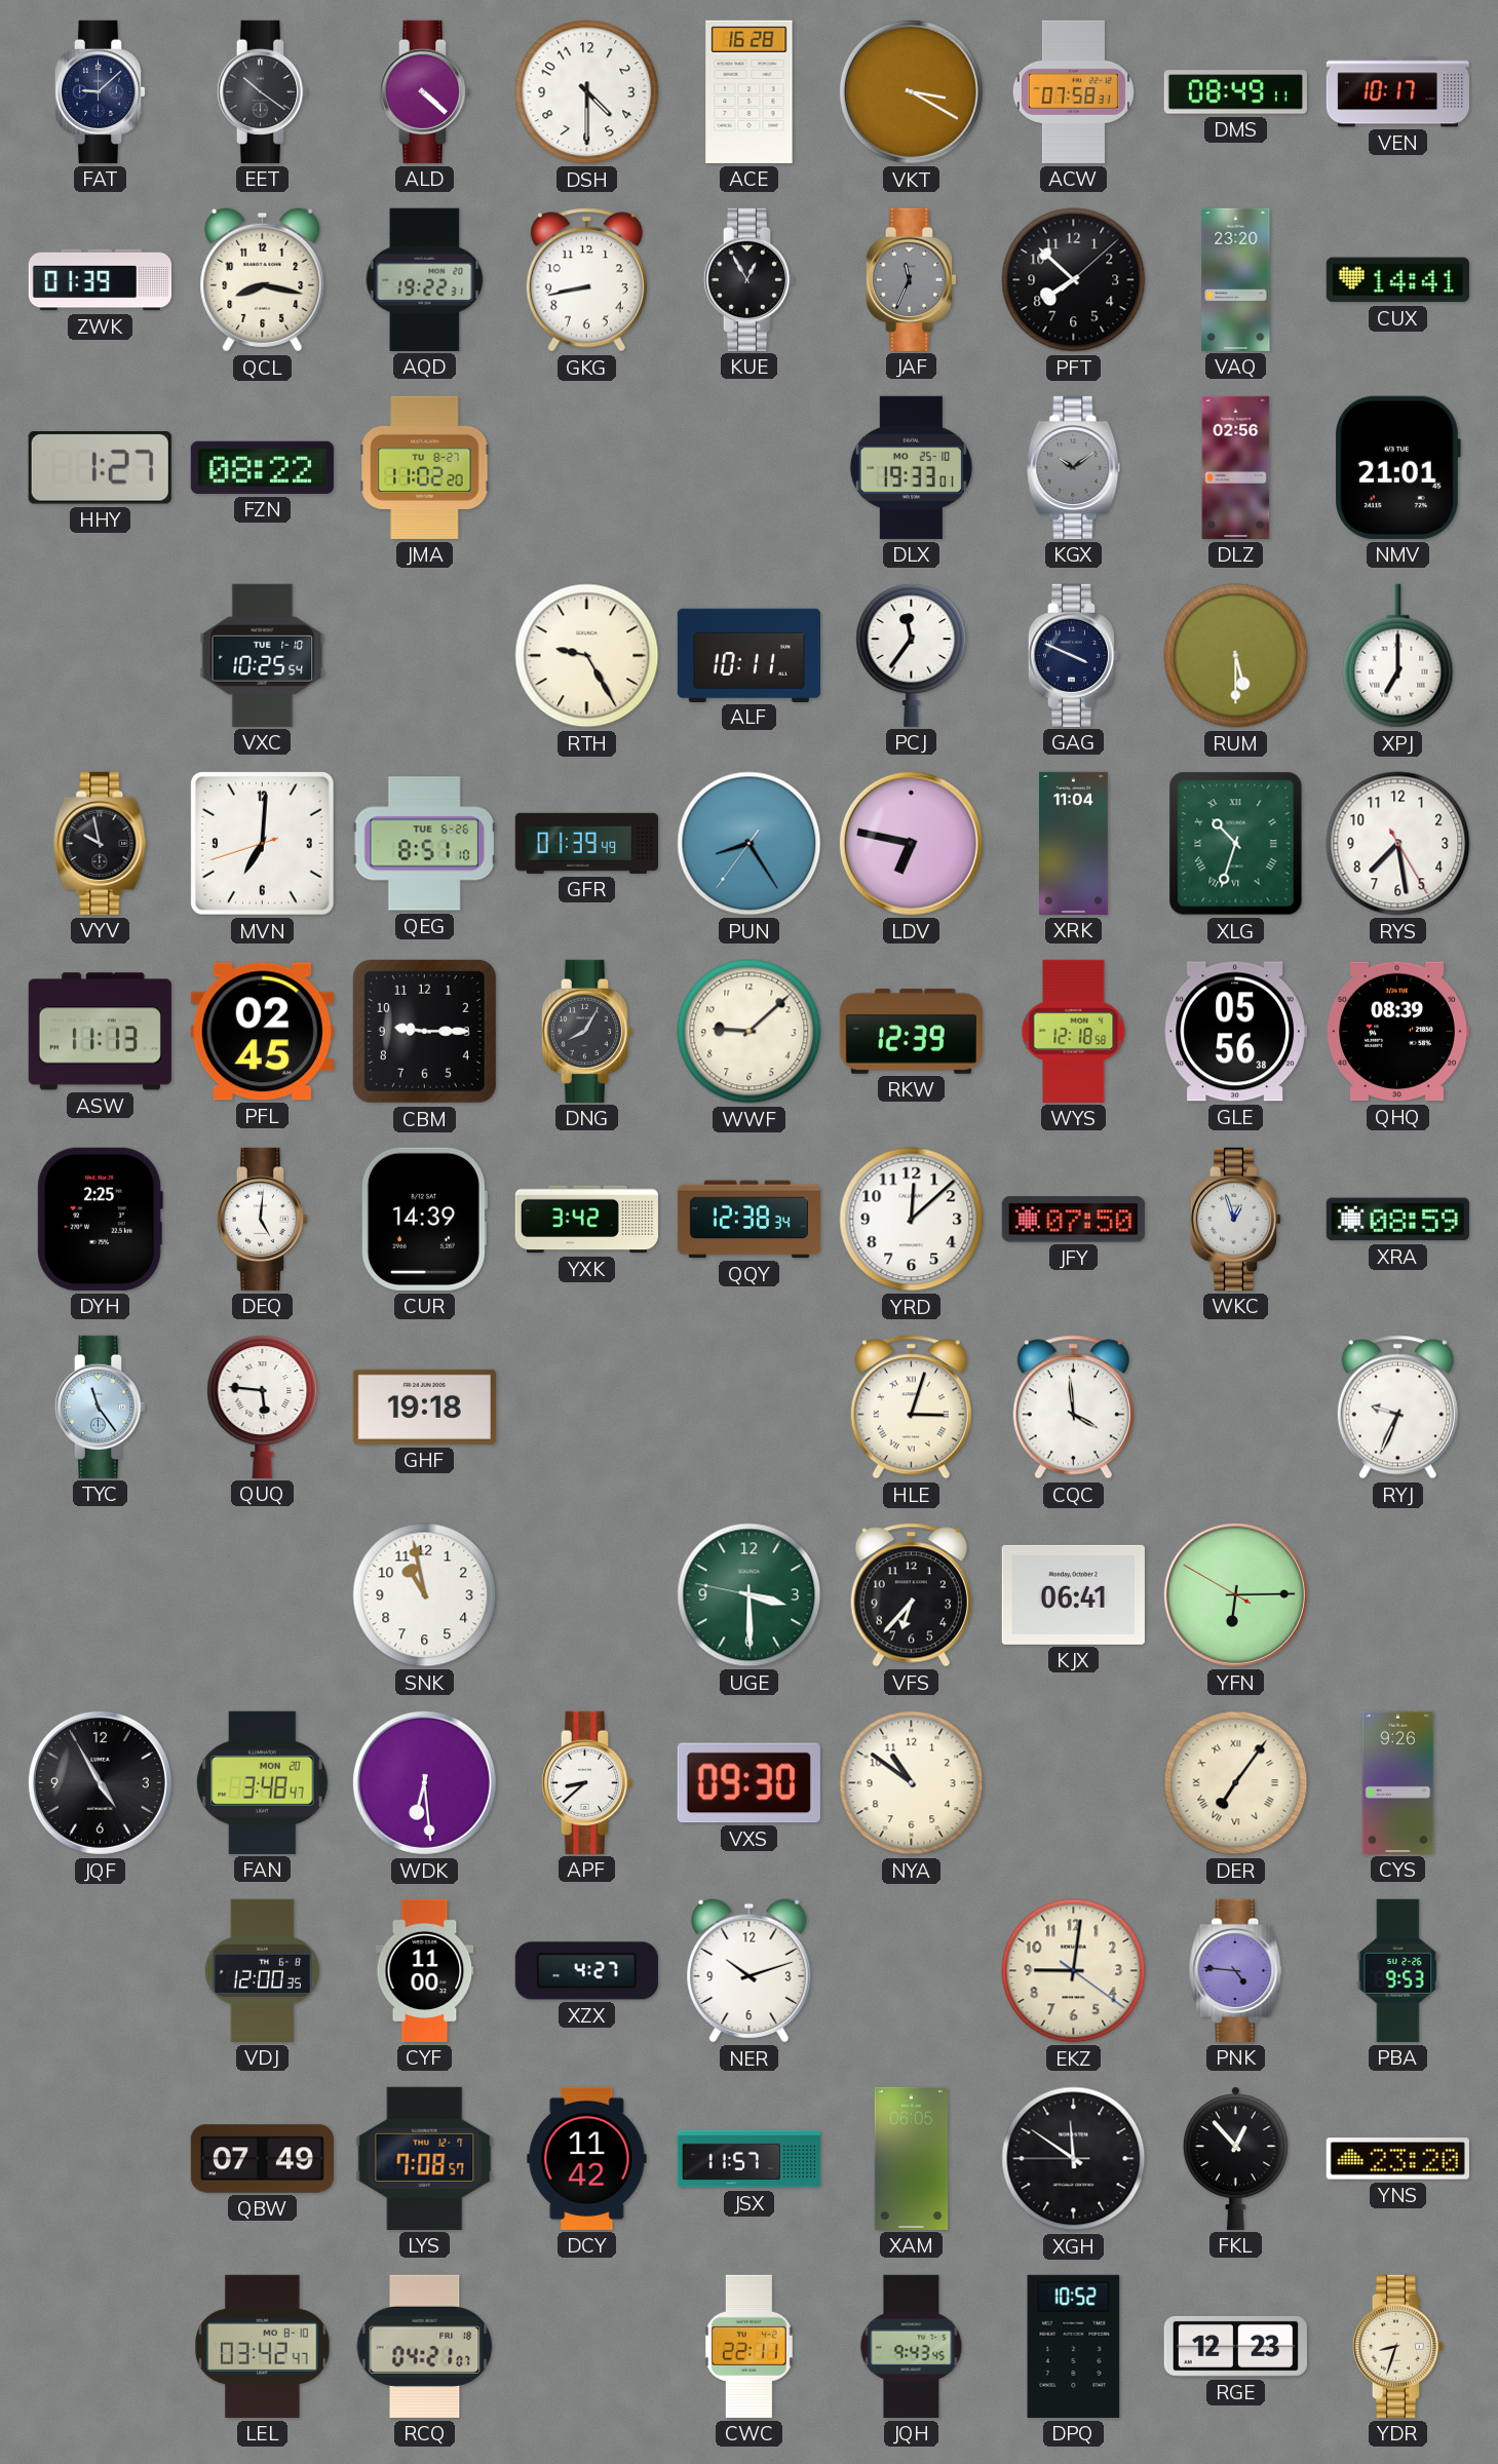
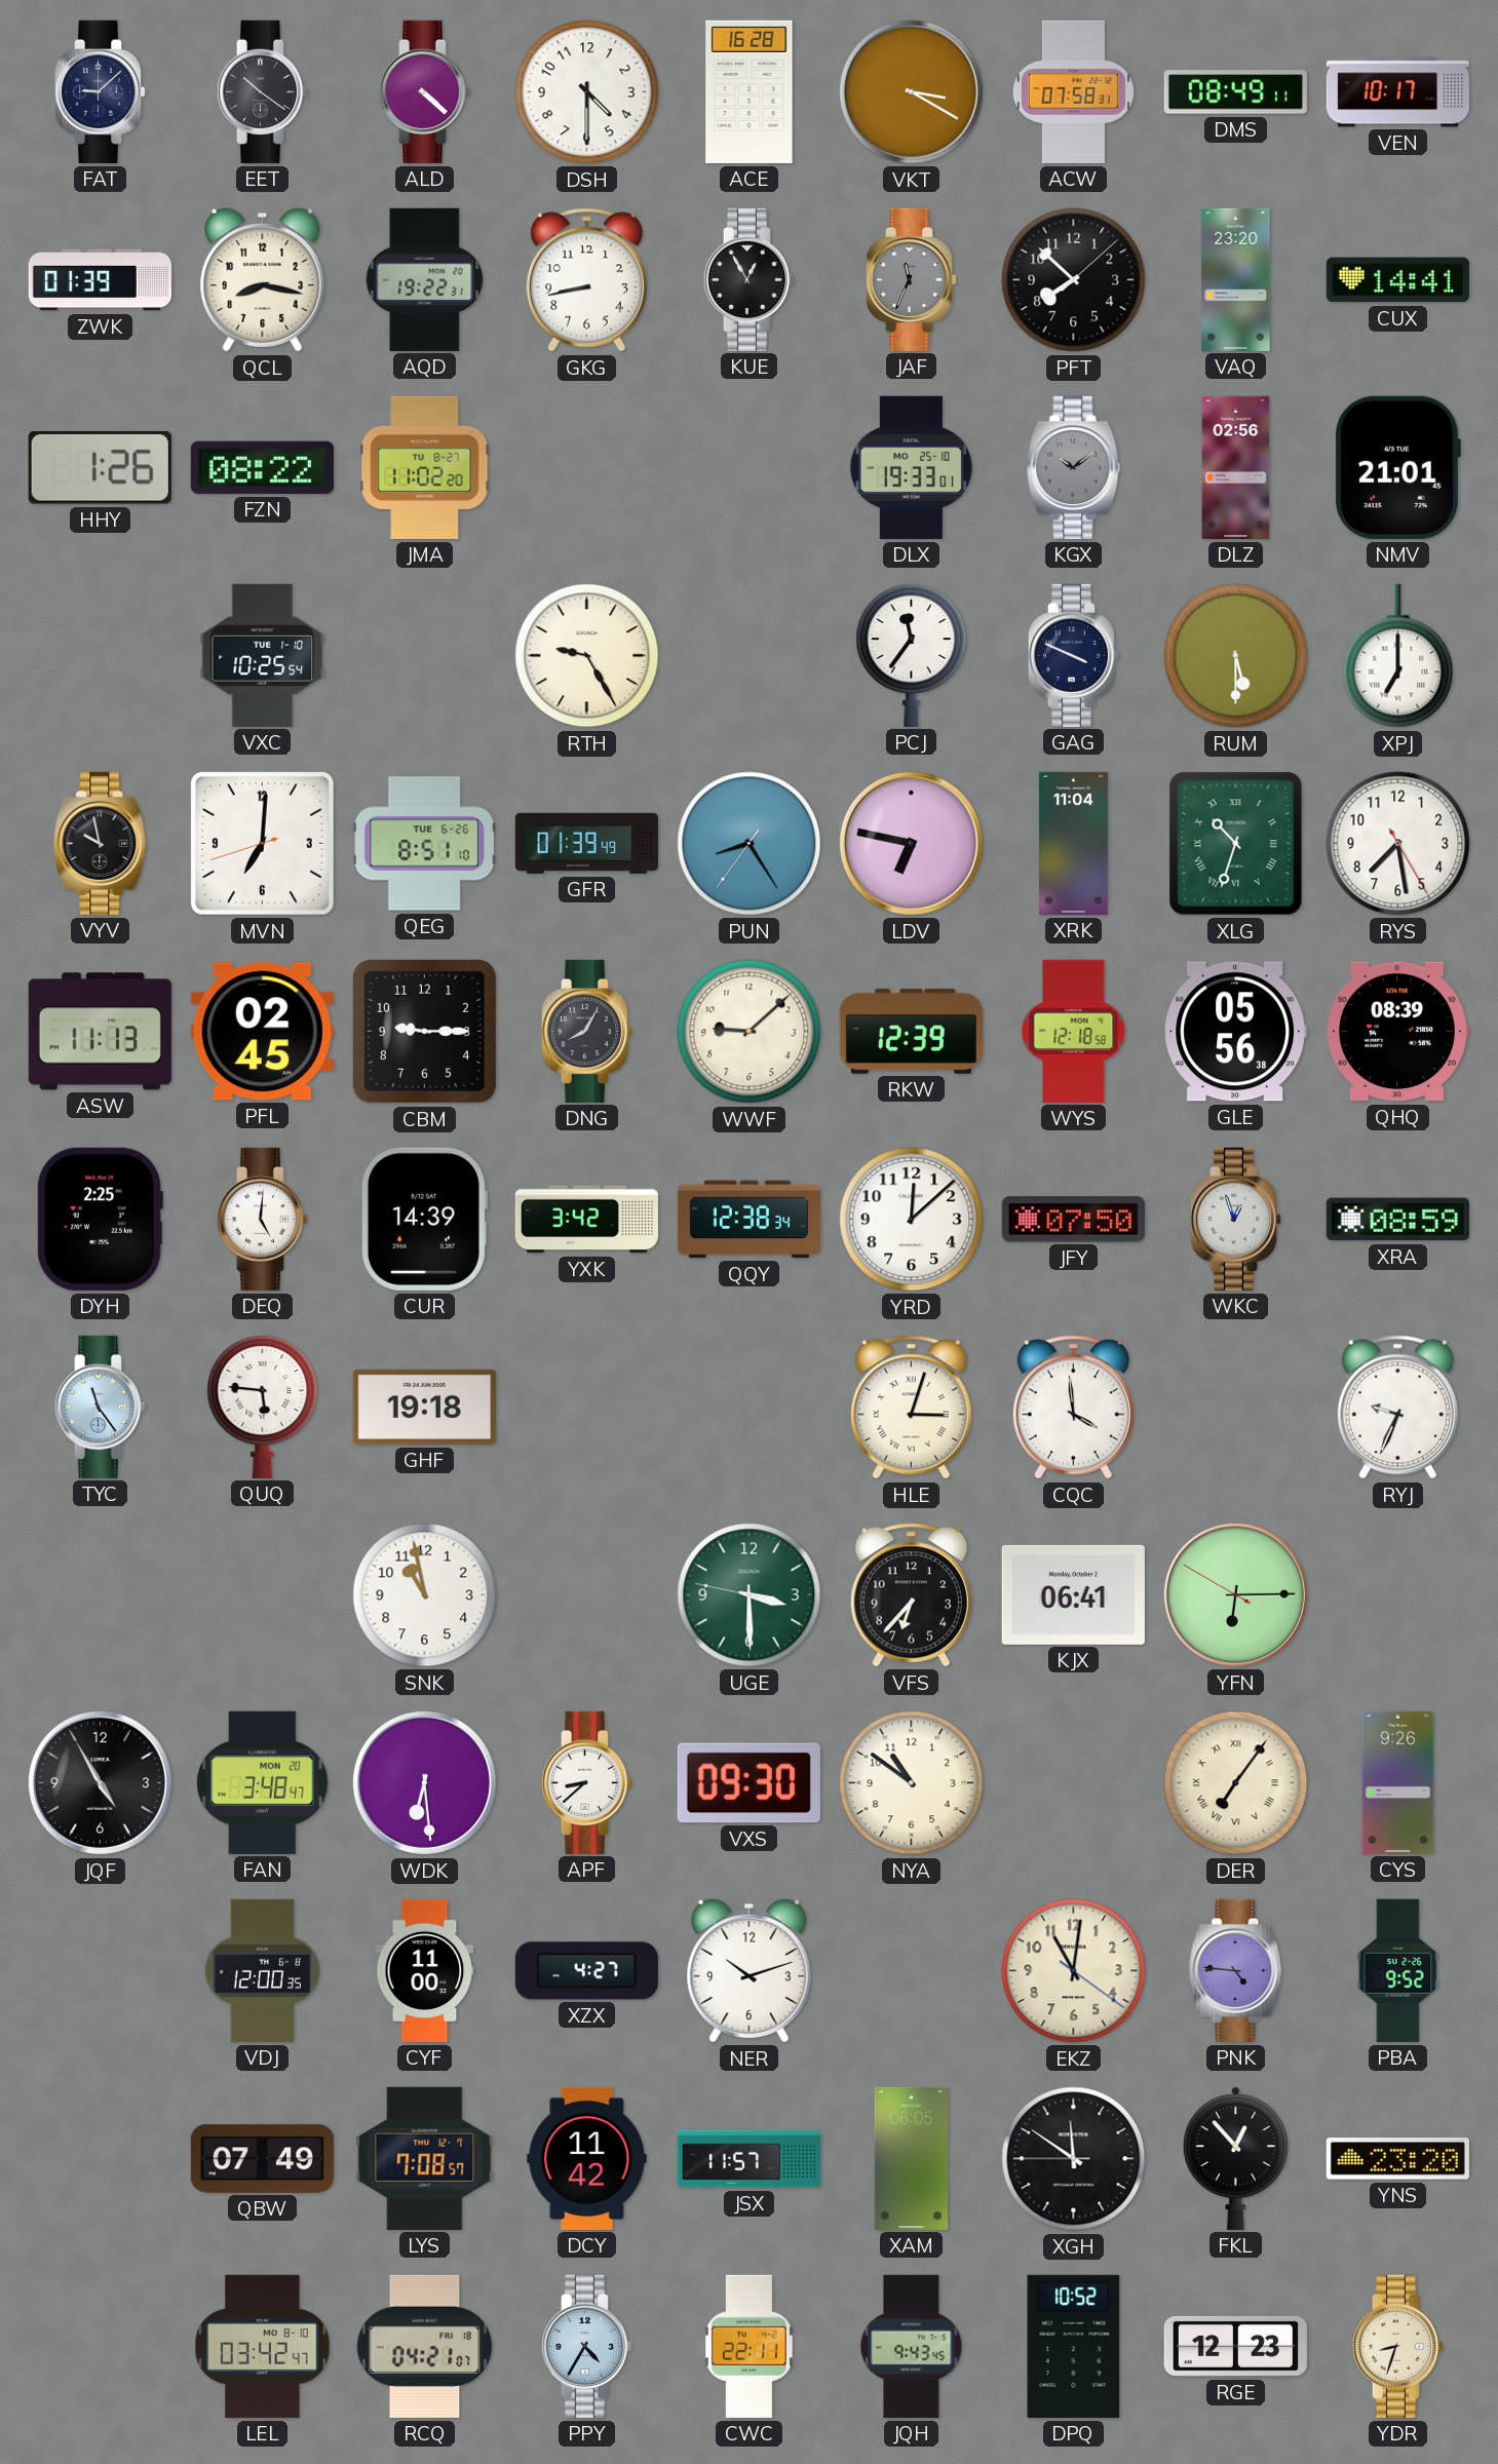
HHY: 1:27 -> 1:26 (100, 467)
ALF: 10:11 -> none (748, 655)
EKZ: 9:01 -> 11:01 (1074, 1971)
PBA: 9:53 -> 9:52 (1398, 1970)
PPY: none -> 4:35 (587, 2346)
